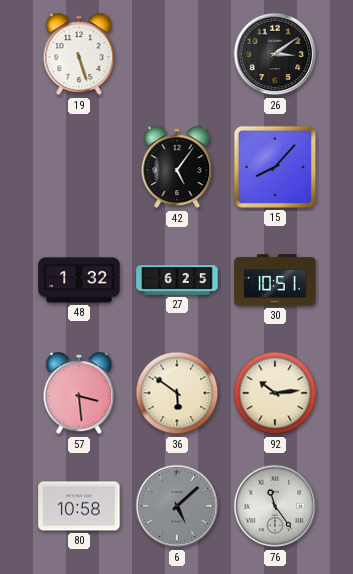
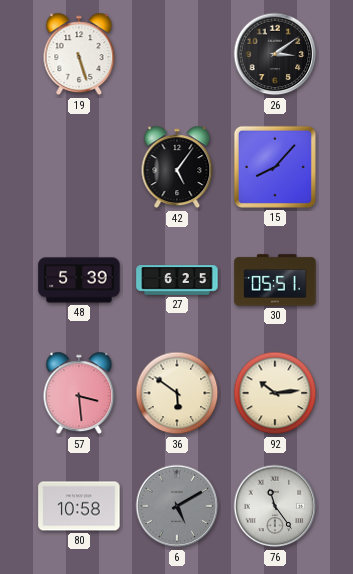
48: 1:32 -> 5:39 (79, 280)
30: 10:51 -> 05:51 (275, 280)
6: 5:08 -> 5:10 (177, 506)
